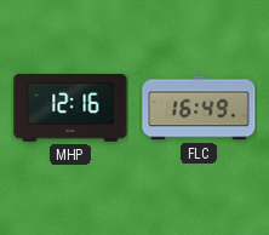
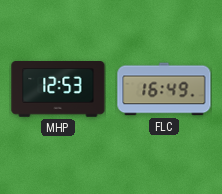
MHP: 12:16 -> 12:53 (58, 90)
